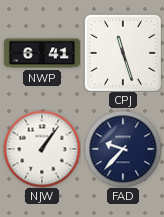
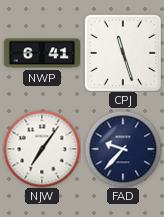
NJW: 1:06 -> 7:06 (42, 149)
